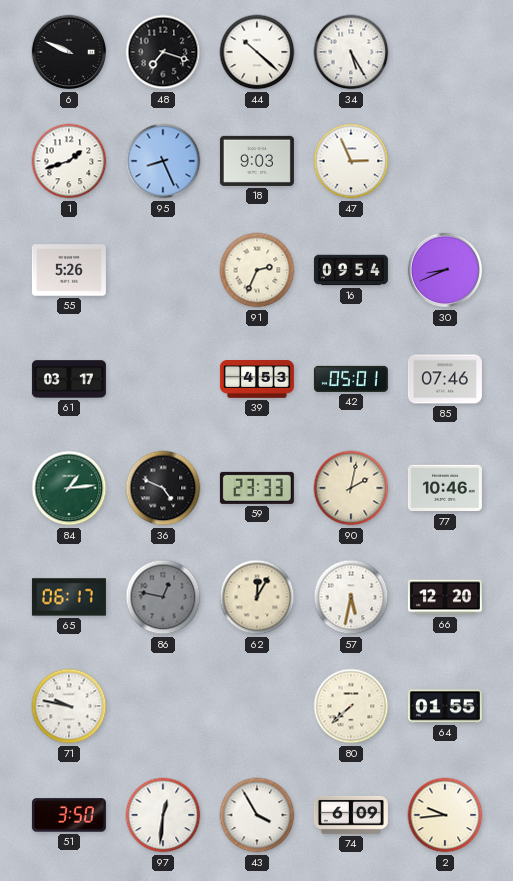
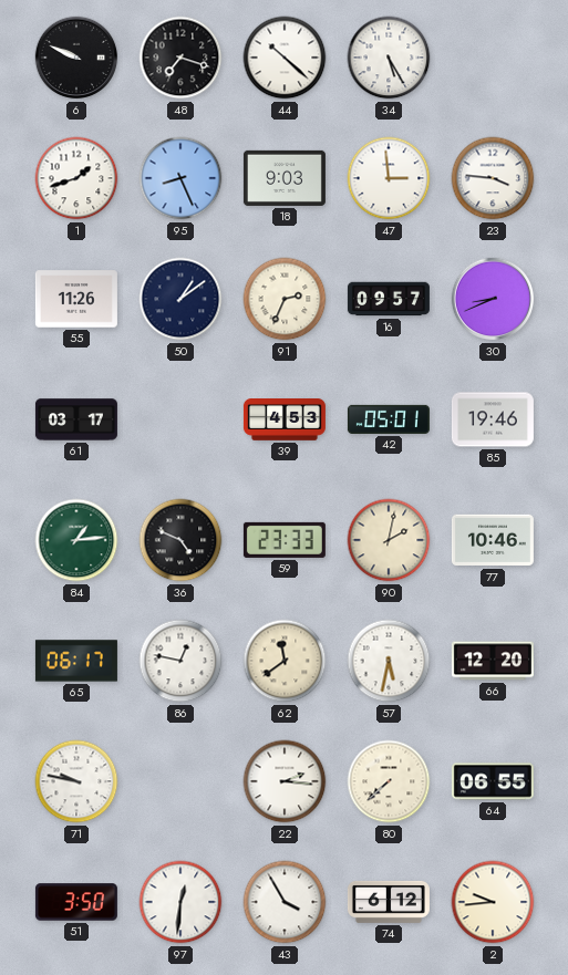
47: 2:56 -> 2:59 (389, 178)
23: none -> 3:46 (493, 178)
55: 5:26 -> 11:26 (76, 299)
50: none -> 1:09 (180, 299)
16: 09:54 -> 09:57 (389, 299)
85: 07:46 -> 19:46 (493, 419)
86 dial: grey -> white (180, 661)
62: 12:05 -> 11:39 (285, 661)
22: none -> 2:16 (285, 781)
64: 01:55 -> 06:55 (493, 781)
74: 6:09 -> 6:12 (389, 902)
